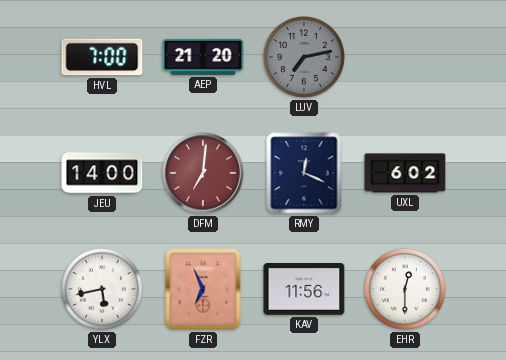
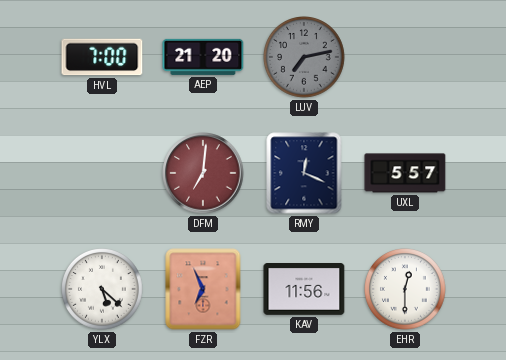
JEU: 14:00 -> none (102, 173)
UXL: 6:02 -> 5:57 (405, 173)
YLX: 5:43 -> 5:22 (103, 290)
